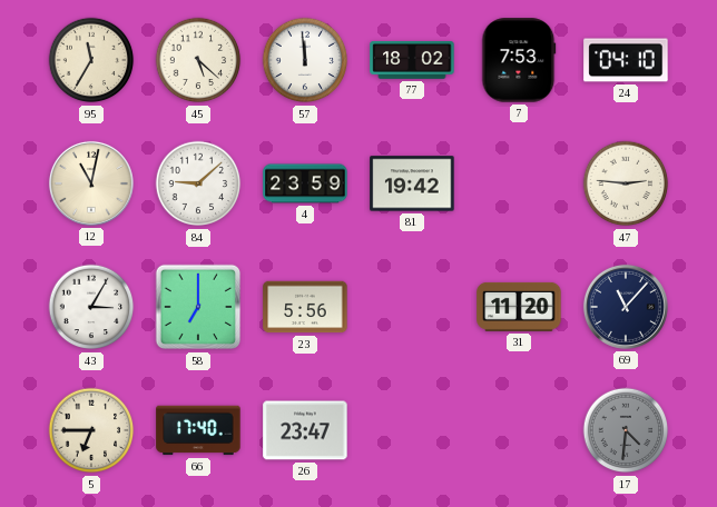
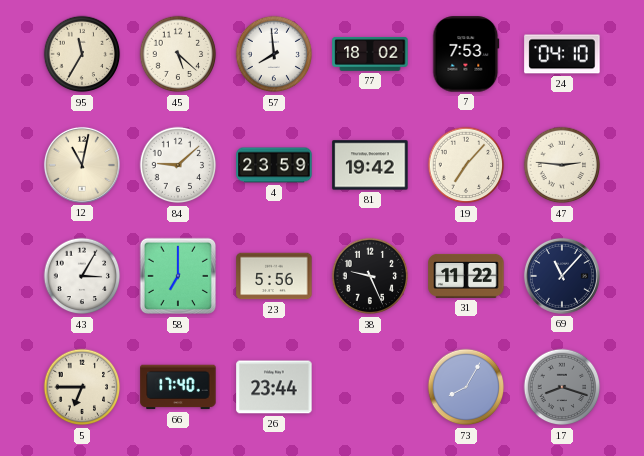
57: 11:59 -> 7:59 (274, 54)
19: none -> 7:07 (466, 165)
38: none -> 9:26 (370, 276)
31: 11:20 -> 11:22 (466, 276)
26: 23:47 -> 23:44 (274, 387)
73: none -> 8:05 (466, 387)
17: 4:31 -> 8:18 (562, 387)
